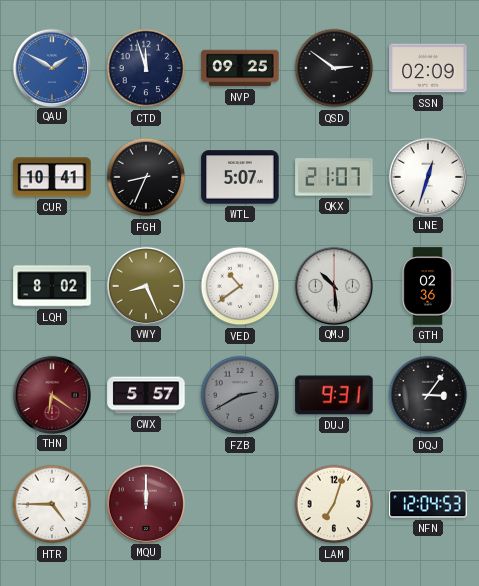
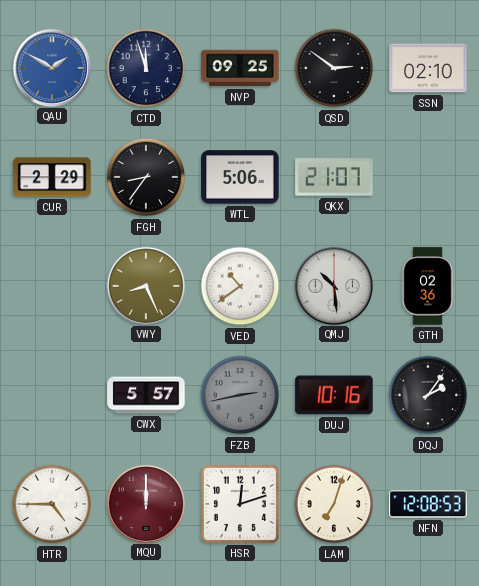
SSN: 02:09 -> 02:10 (428, 68)
CUR: 10:41 -> 2:29 (52, 177)
FGH: 8:34 -> 8:36 (146, 177)
WTL: 5:07 -> 5:06 (240, 177)
LNE: 12:33 -> none (427, 176)
LQH: 8:02 -> none (52, 286)
THN: 6:21 -> none (51, 394)
FZB: 2:40 -> 2:43 (240, 395)
DUJ: 9:31 -> 10:16 (334, 395)
DQJ: 3:06 -> 2:06 (428, 395)
HSR: none -> 12:12 (240, 504)
NFN: 12:04 -> 12:08 (428, 504)
